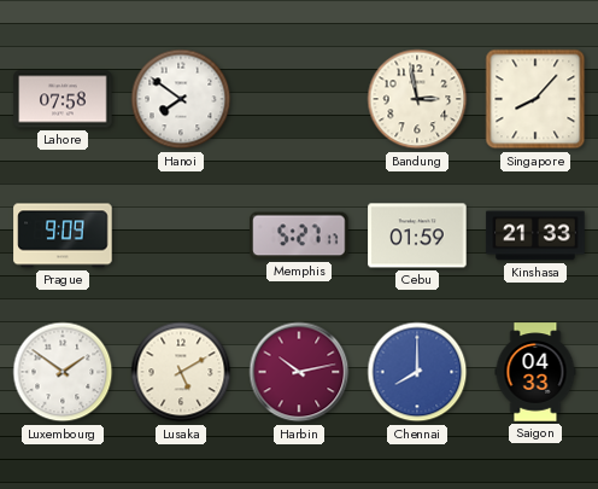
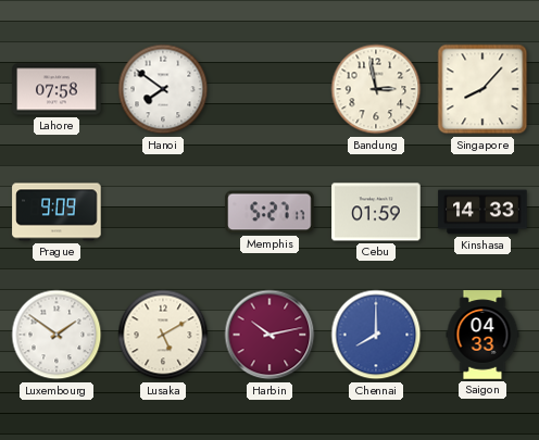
Kinshasa: 21:33 -> 14:33 (482, 212)
